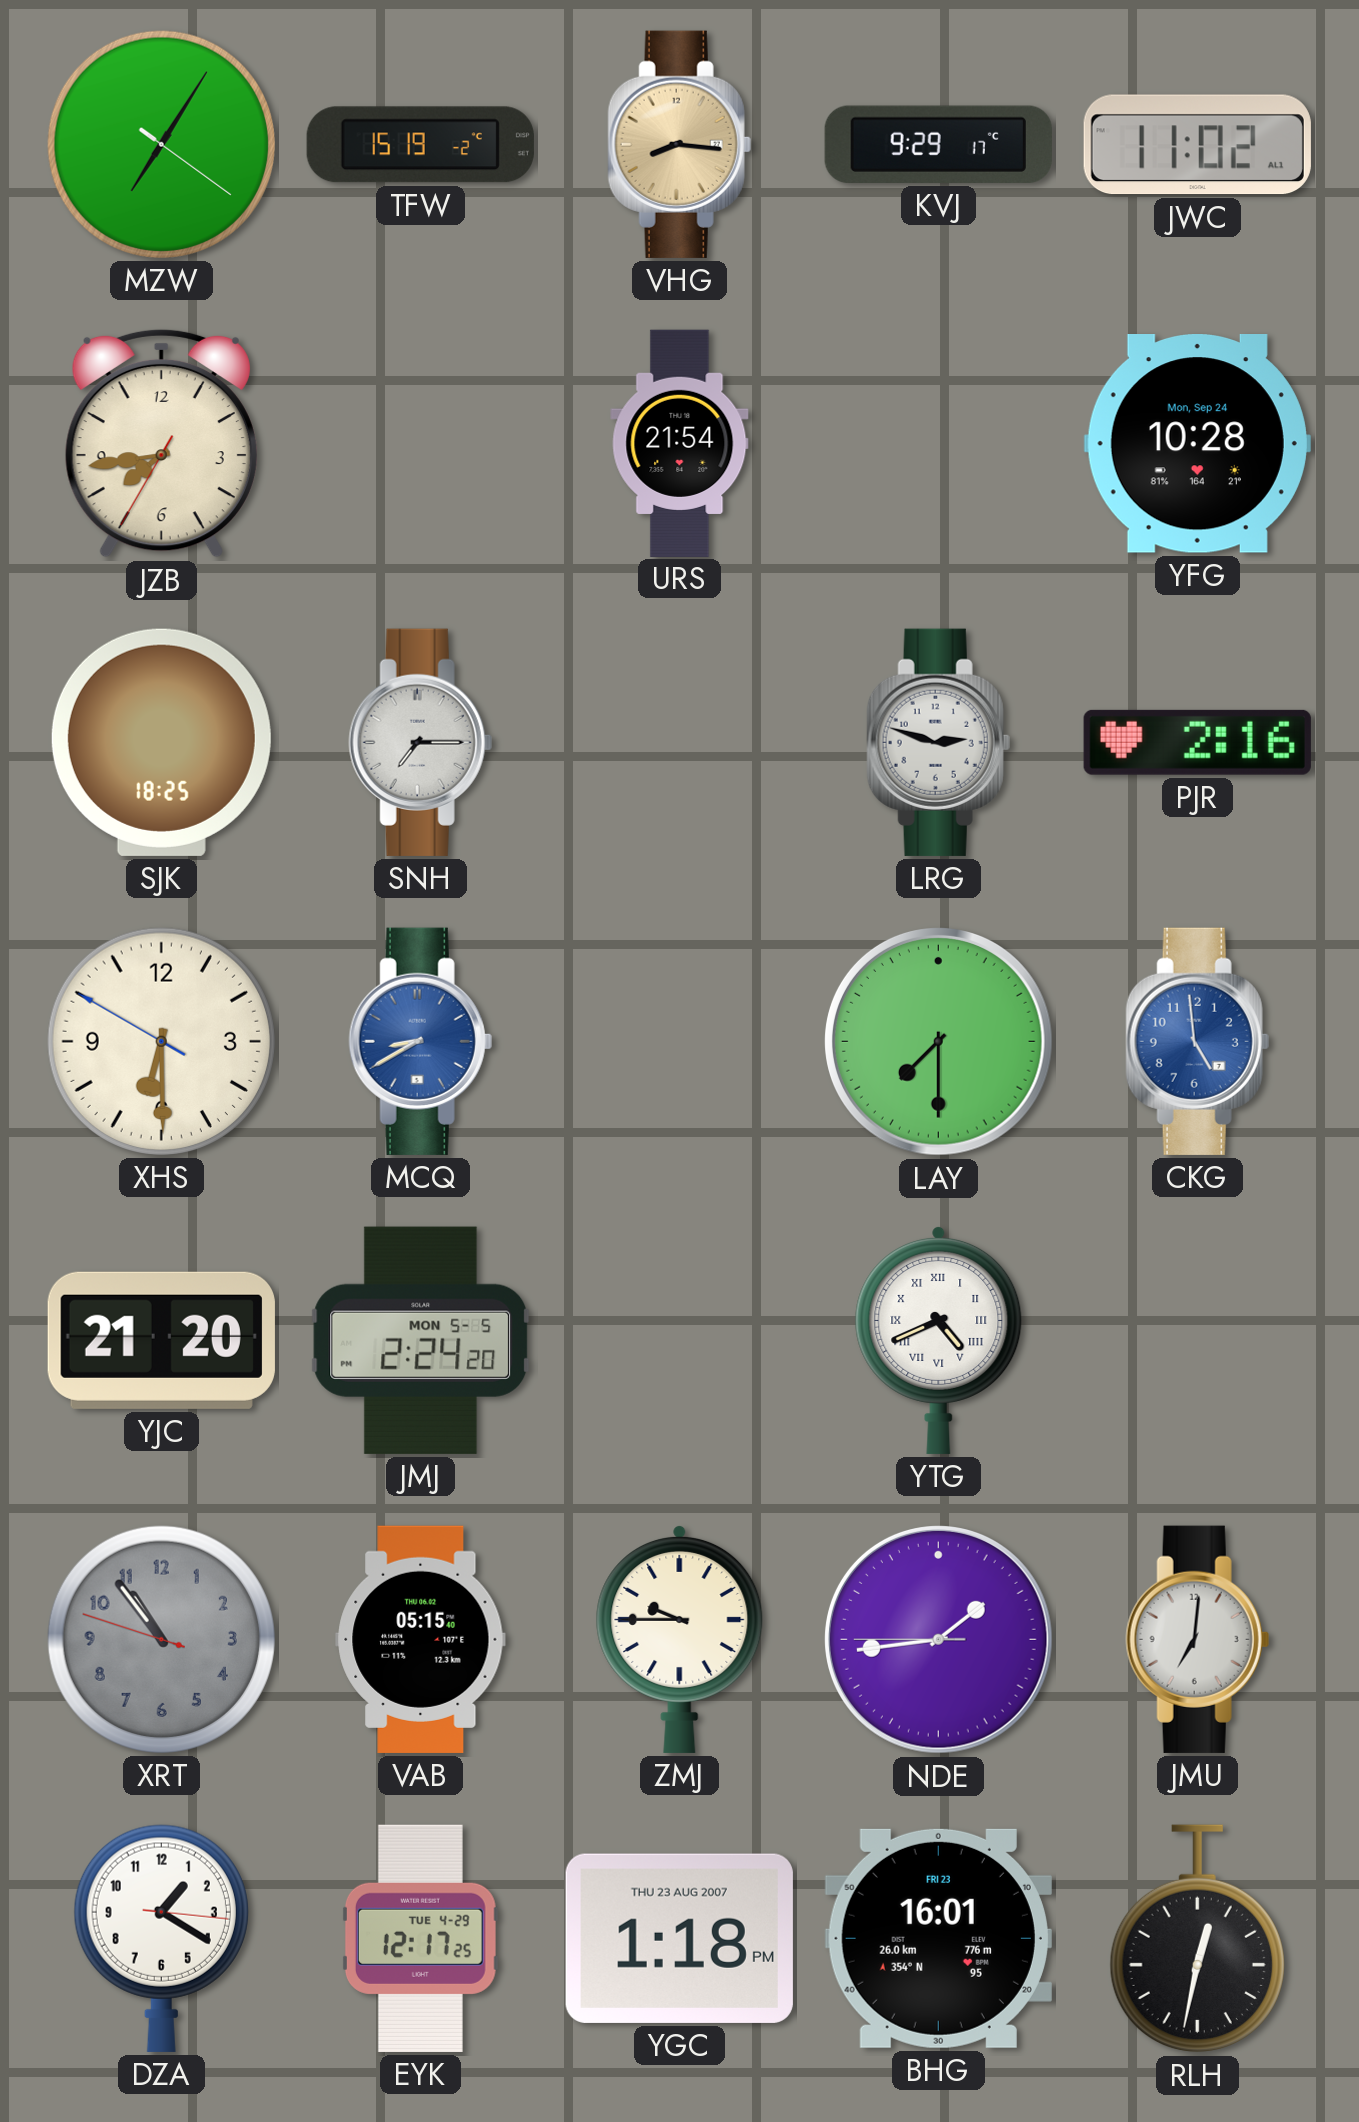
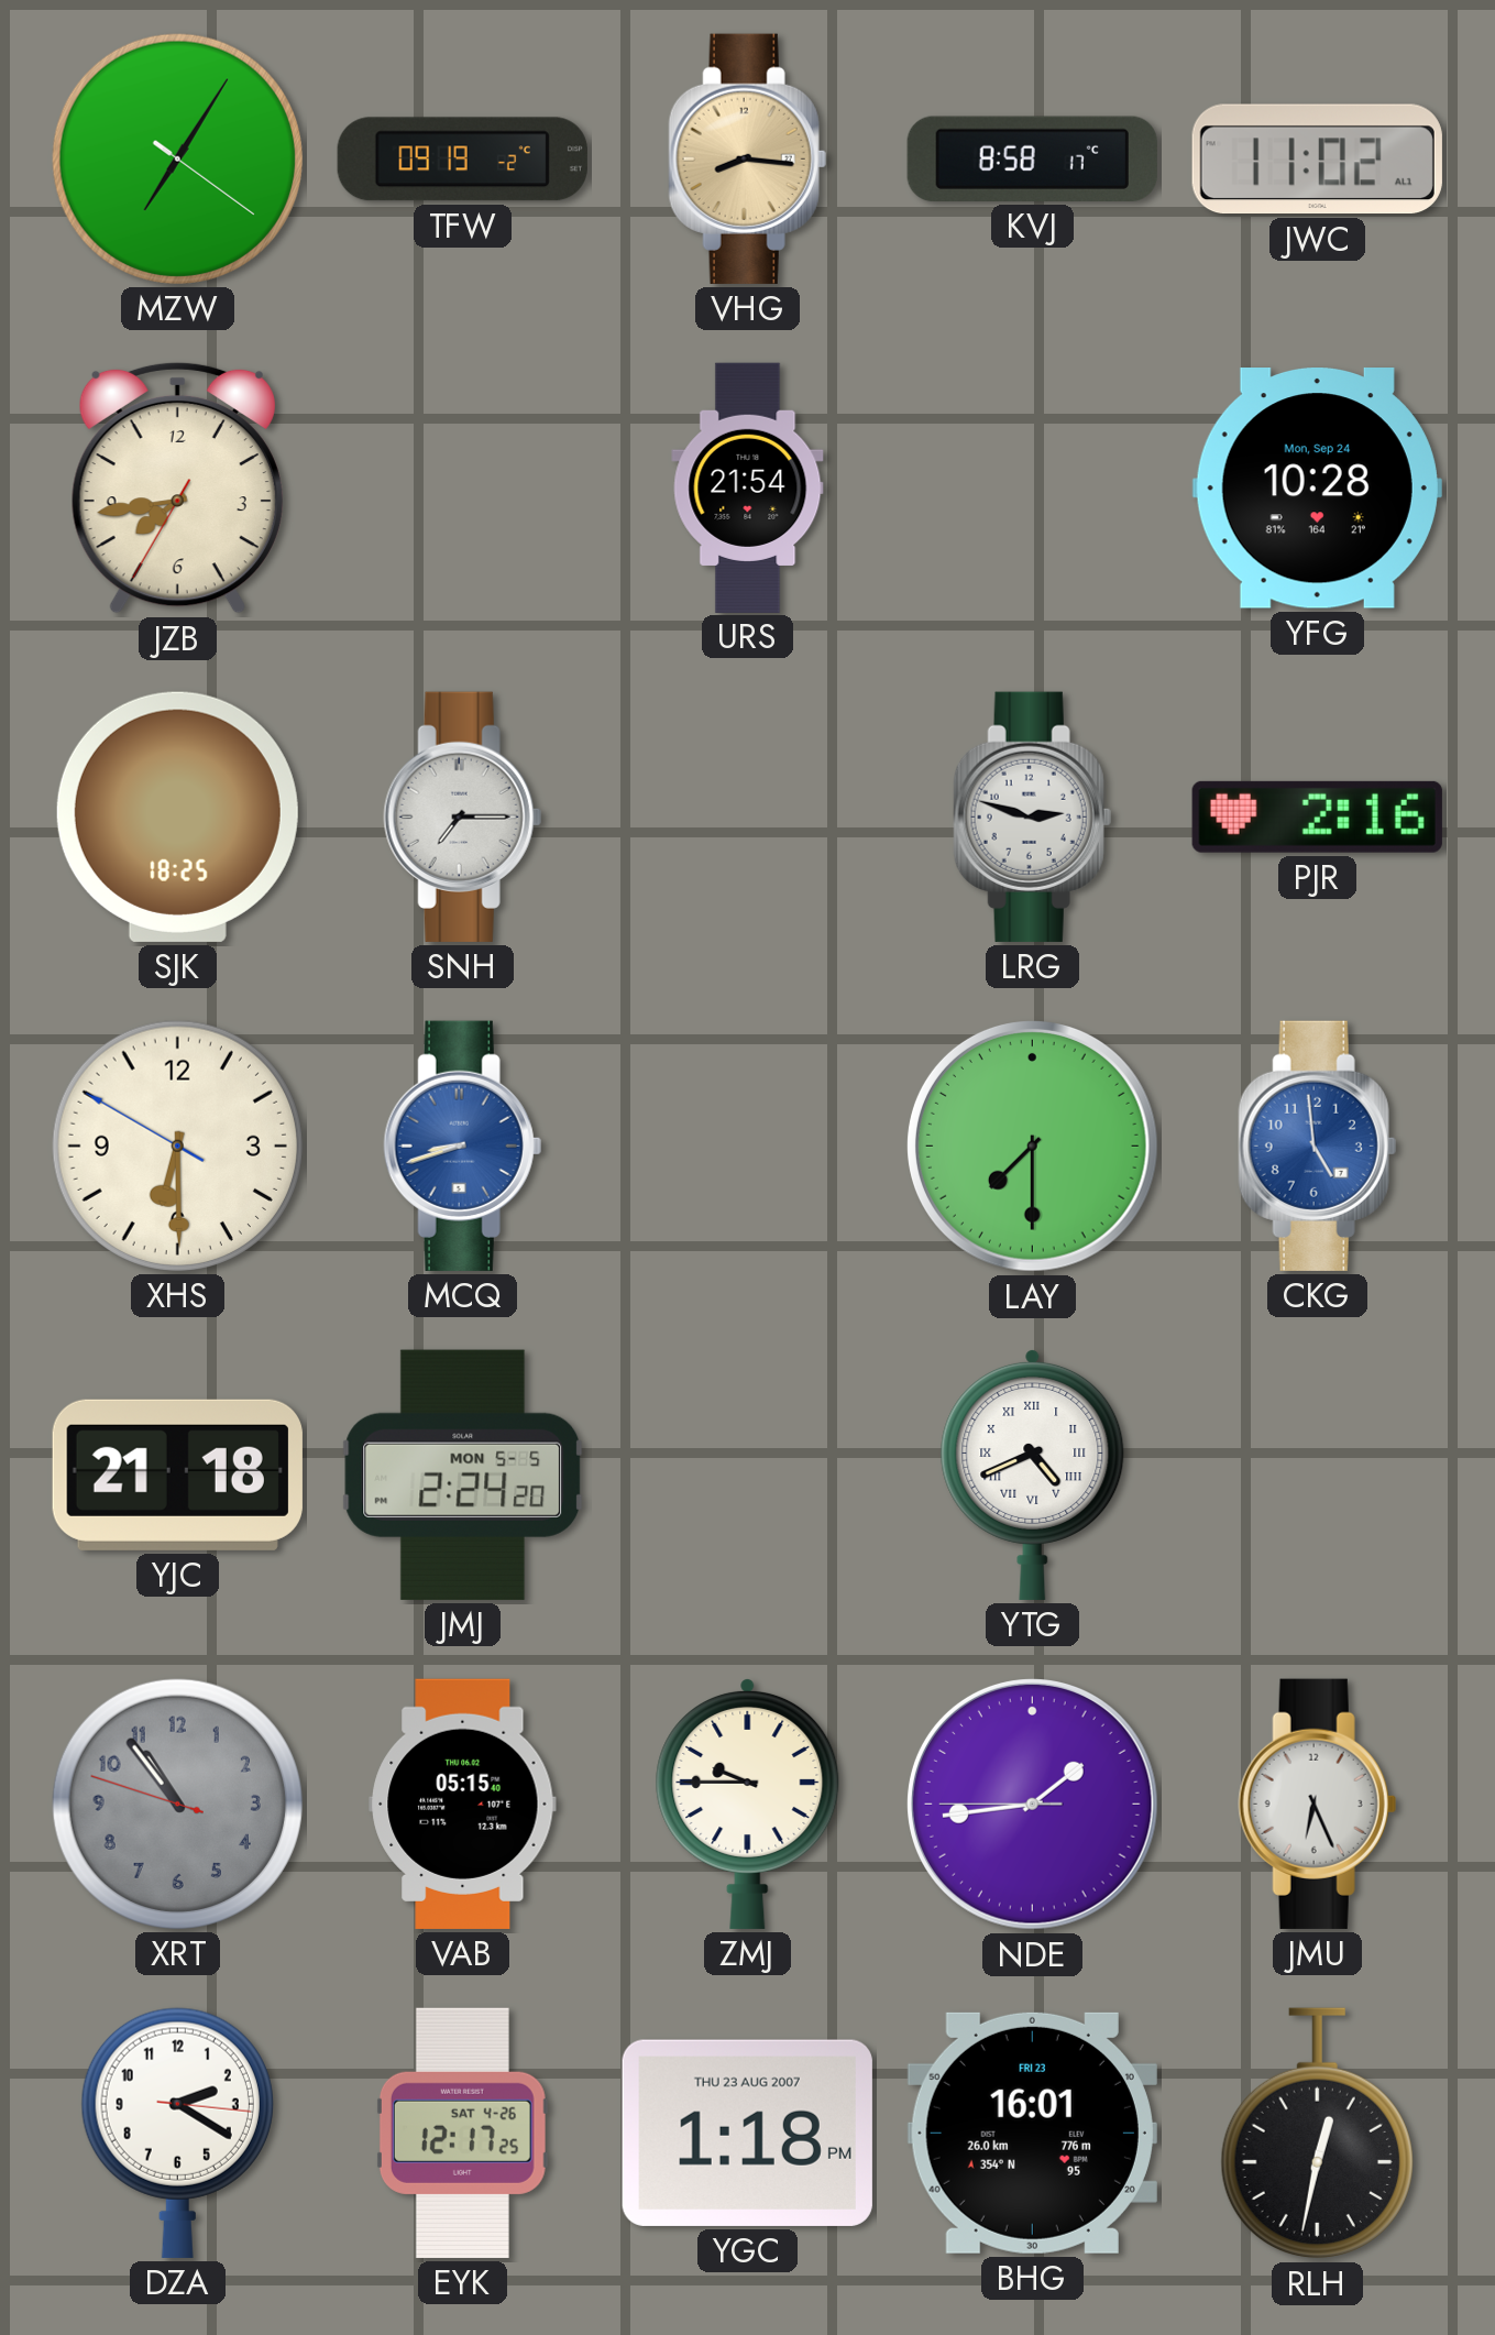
TFW: 15:19 -> 09:19 (462, 160)
KVJ: 9:29 -> 8:58 (1032, 158)
MCQ: 8:40 -> 8:42 (462, 1145)
YJC: 21:20 -> 21:18 (177, 1475)
JMU: 7:01 -> 6:26 (1317, 1804)
DZA: 1:20 -> 2:20 (177, 2133)
EYK date: TUE 4-29 -> SAT 4-26 (462, 2133)
